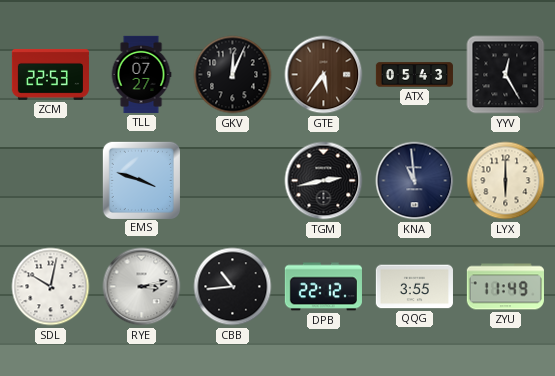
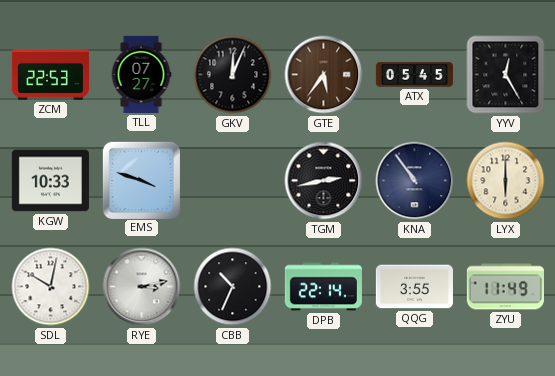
ATX: 05:43 -> 05:45 (414, 75)
KGW: none -> 10:33 (50, 181)
KNA: 10:59 -> 10:54 (415, 181)
CBB: 10:44 -> 10:34 (233, 287)
DPB: 22:12 -> 22:14 (323, 287)
